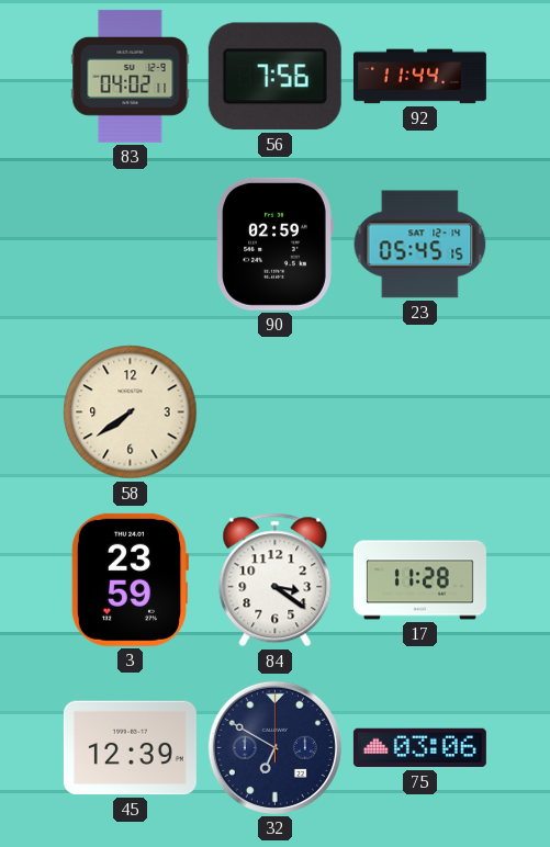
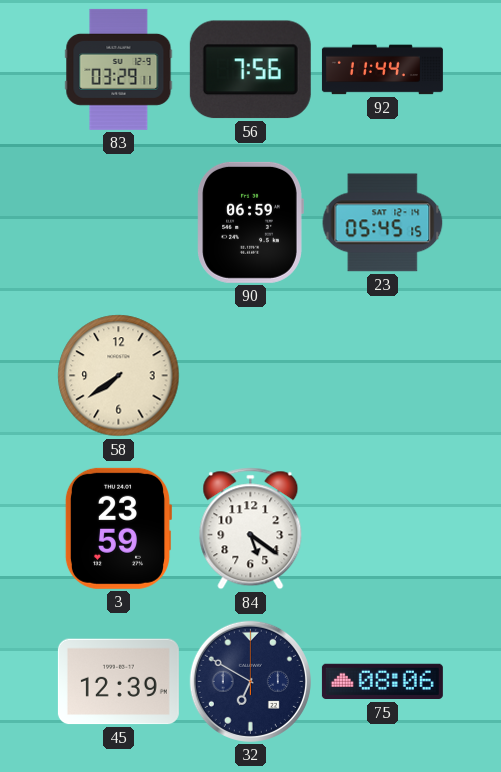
83: 04:02 -> 03:29 (119, 69)
90: 02:59 -> 06:59 (250, 222)
84: 3:21 -> 5:21 (251, 529)
17: 11:28 -> none (419, 580)
75: 03:06 -> 08:06 (382, 682)
